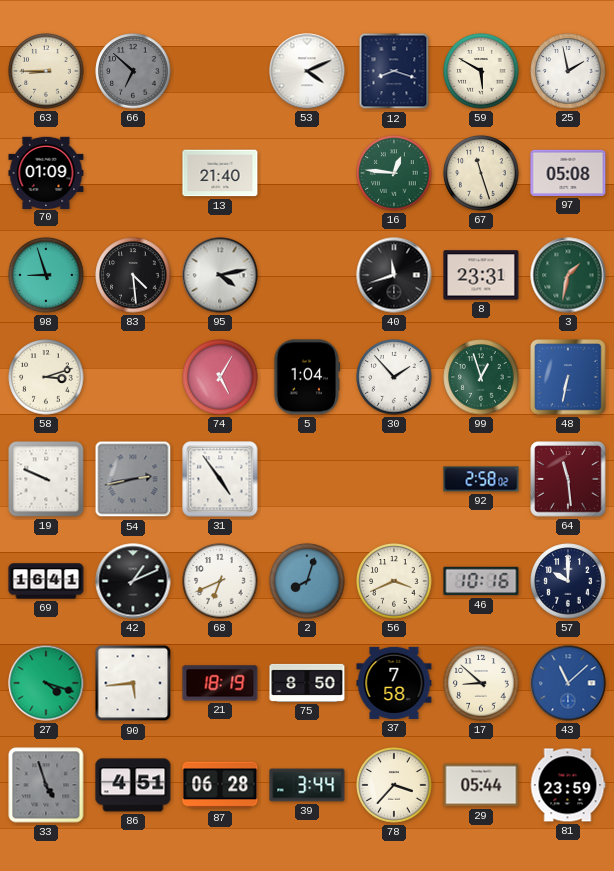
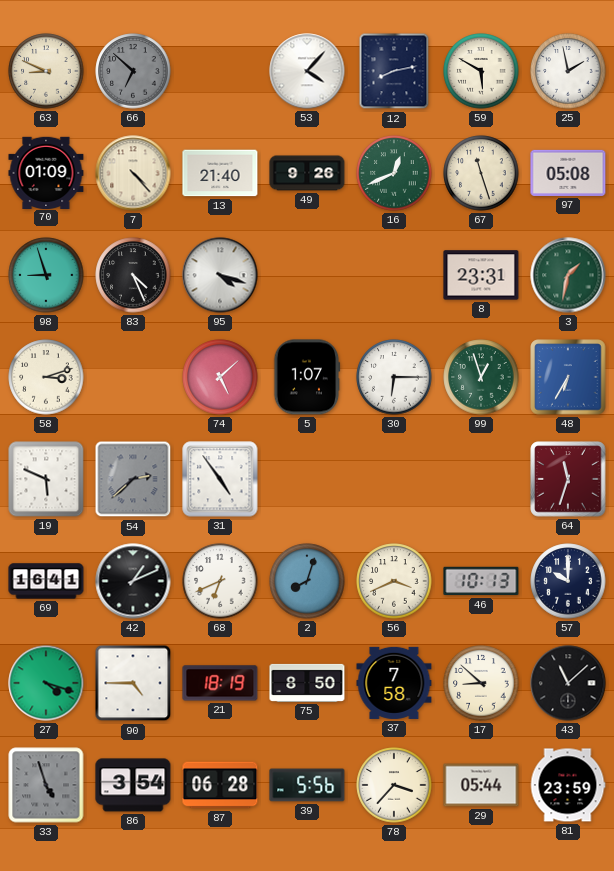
63: 8:45 -> 8:49 (46, 71)
53: 4:11 -> 4:07 (307, 71)
12: 8:18 -> 8:13 (394, 71)
7: none -> 4:23 (133, 173)
49: none -> 9:26 (307, 173)
16: 12:46 -> 12:41 (394, 173)
83: 4:29 -> 4:26 (133, 275)
95: 4:13 -> 4:18 (220, 275)
40: 11:42 -> none (394, 275)
74: 5:05 -> 5:08 (220, 377)
5: 1:04 -> 1:07 (307, 377)
30: 1:53 -> 6:15 (394, 377)
48: 6:32 -> 6:35 (568, 377)
19: 9:49 -> 5:49 (46, 479)
54: 2:43 -> 2:38 (133, 479)
92: 2:58 -> none (481, 479)
64: 11:29 -> 11:33 (568, 479)
46: 10:16 -> 10:13 (481, 581)
90: 5:44 -> 4:45 (133, 683)
43 dial: blue -> black (568, 683)
86: 4:51 -> 3:54 (133, 785)
39: 3:44 -> 5:56 (307, 785)
